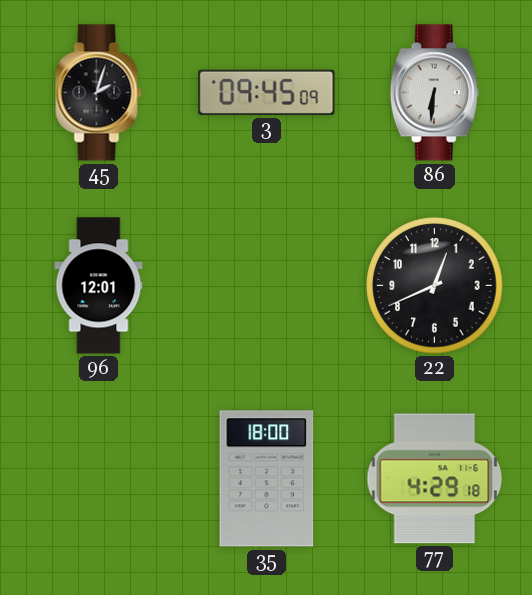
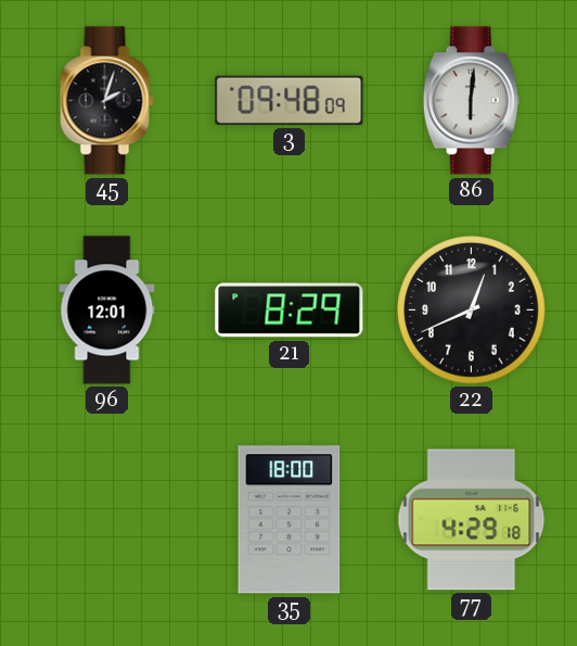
3: 09:45 -> 09:48 (290, 100)
86: 6:31 -> 6:01 (471, 101)
21: none -> 8:29 (290, 311)
